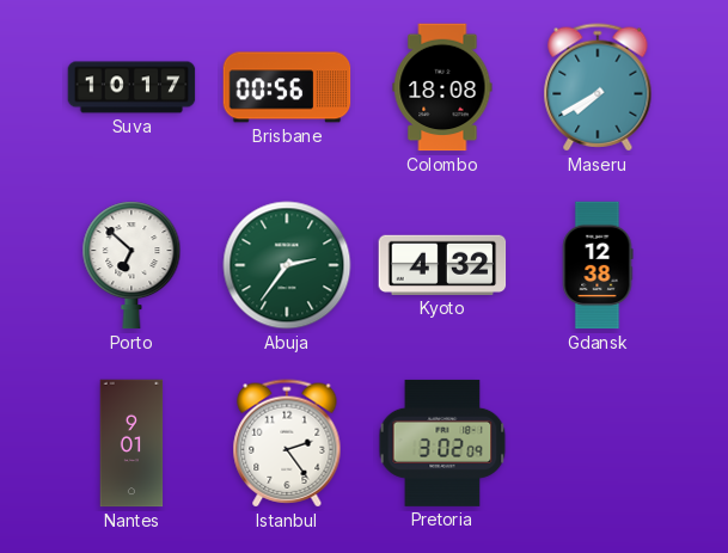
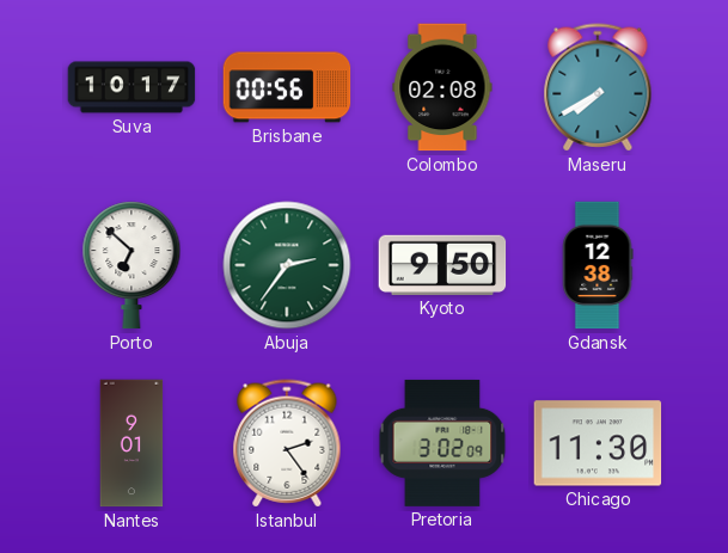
Colombo: 18:08 -> 02:08 (442, 87)
Kyoto: 4:32 -> 9:50 (442, 265)
Chicago: none -> 11:30 (598, 443)
